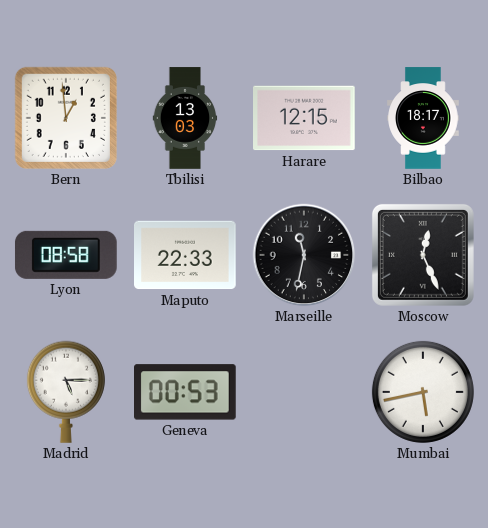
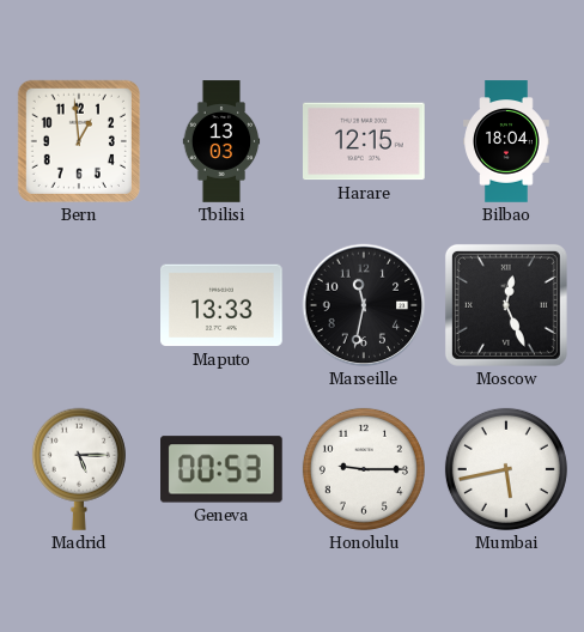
Bilbao: 18:17 -> 18:04 (506, 141)
Lyon: 08:58 -> none (66, 255)
Maputo: 22:33 -> 13:33 (223, 305)
Honolulu: none -> 9:15 (364, 469)
